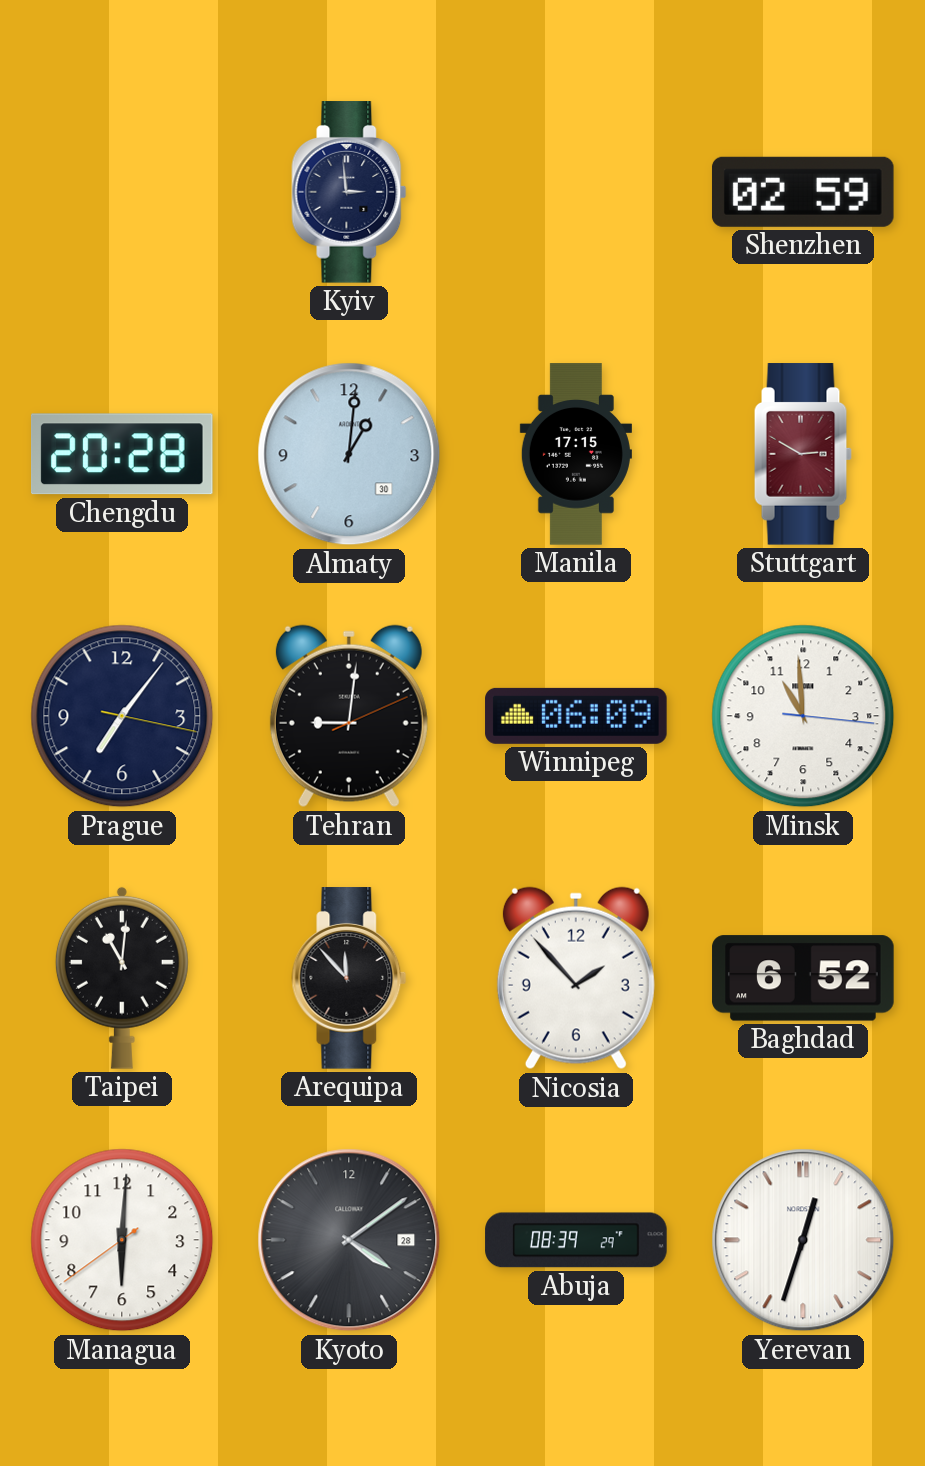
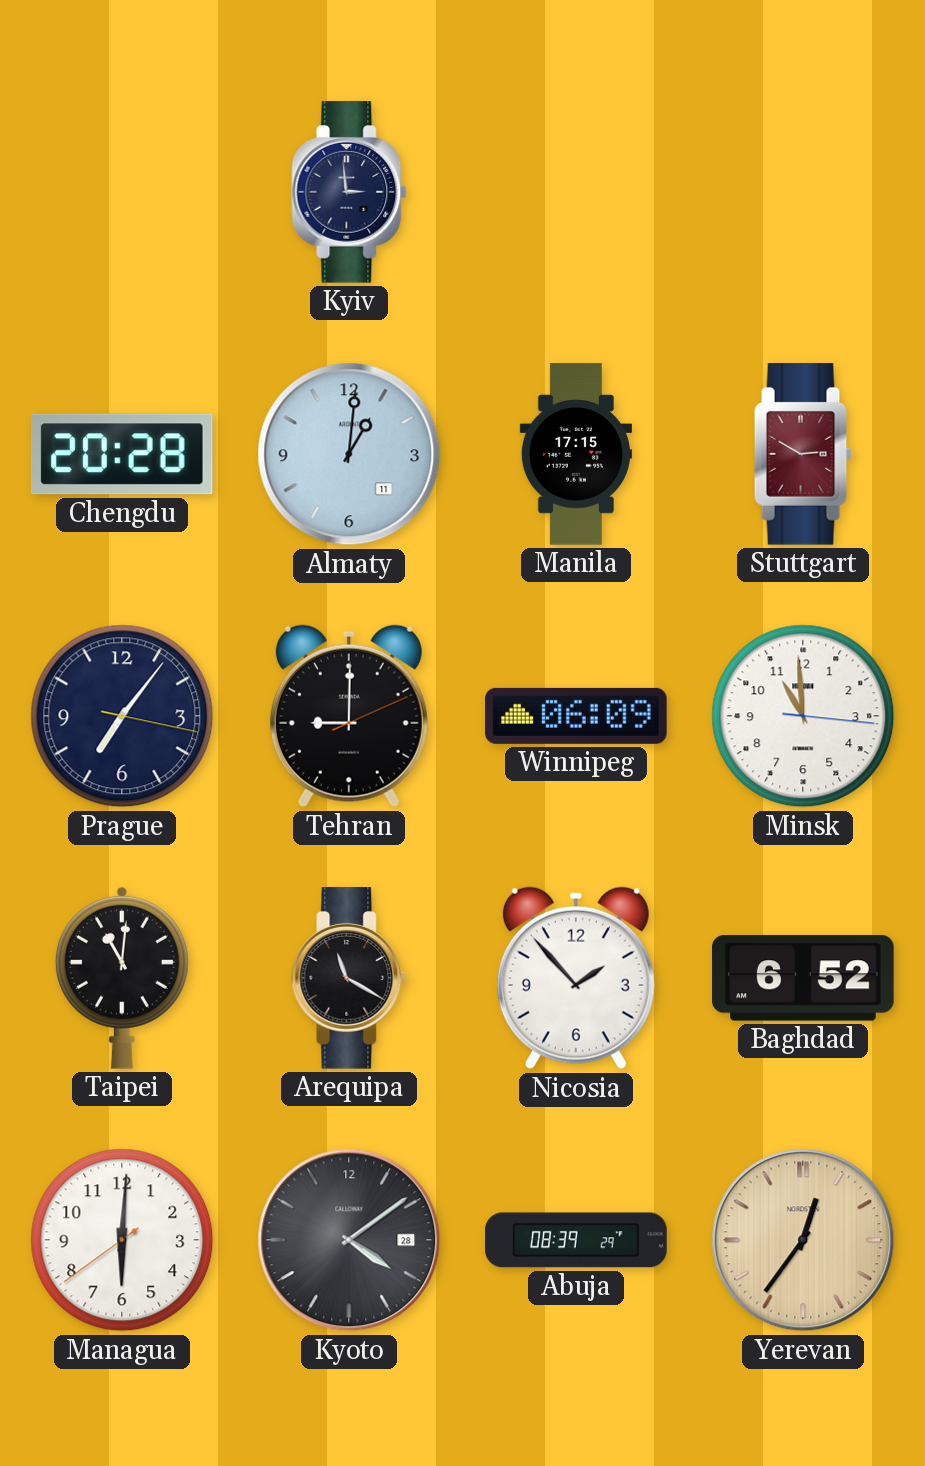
Shenzhen: 02:59 -> none (803, 192)
Almaty date: 30 -> 11 (349, 454)
Tehran: 9:01 -> 9:00 (349, 716)
Arequipa: 11:53 -> 11:20 (349, 978)
Yerevan: 12:33 -> 12:36 (803, 1240)
Yerevan dial: white -> champagne (803, 1240)
